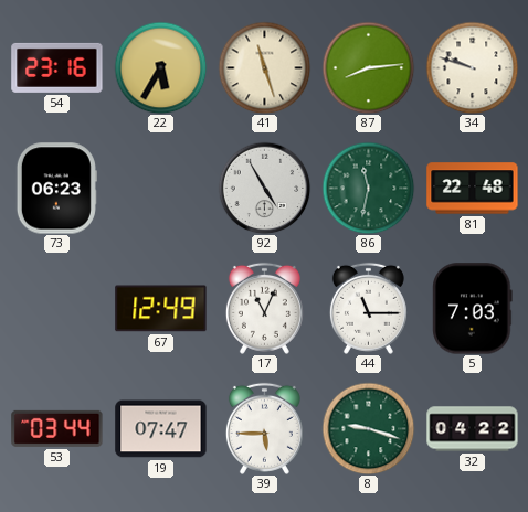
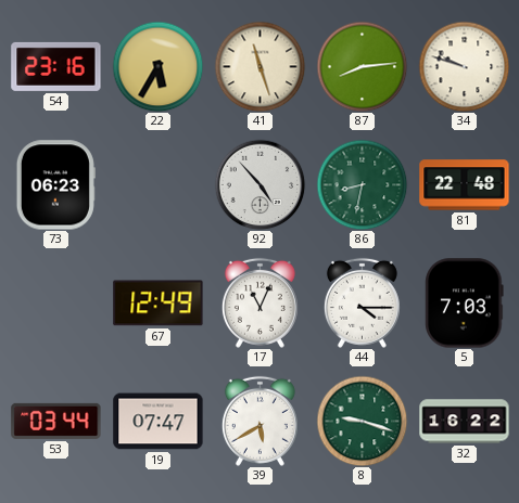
92: 4:55 -> 4:53 (259, 184)
86: 11:32 -> 8:32 (362, 184)
44: 11:15 -> 4:15 (362, 302)
39: 5:45 -> 5:40 (259, 421)
32: 04:22 -> 16:22 (465, 422)
